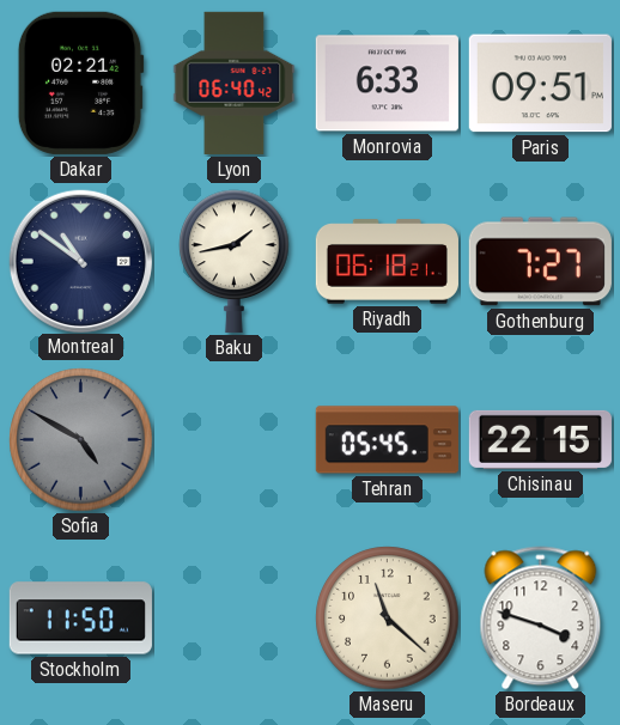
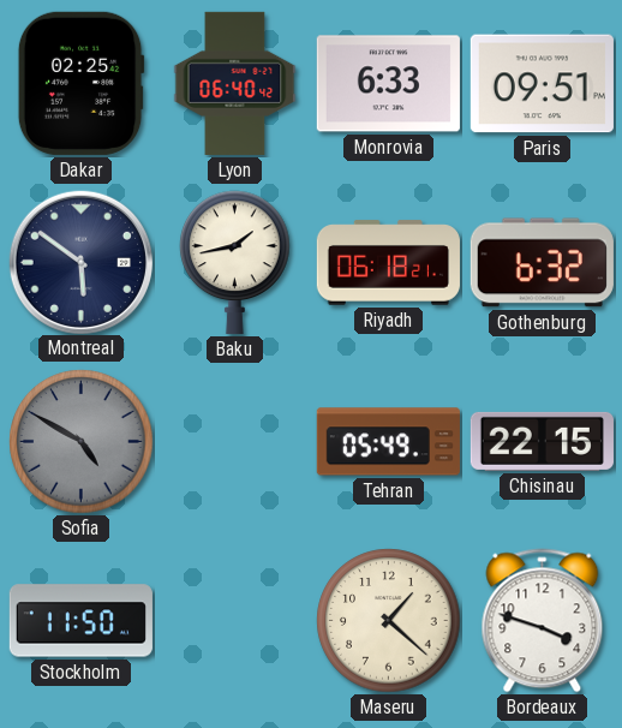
Dakar: 02:21 -> 02:25 (80, 83)
Montreal: 10:51 -> 5:51 (80, 262)
Gothenburg: 7:27 -> 6:32 (542, 263)
Tehran: 05:45 -> 05:49 (388, 442)
Maseru: 11:22 -> 1:22 (389, 621)
